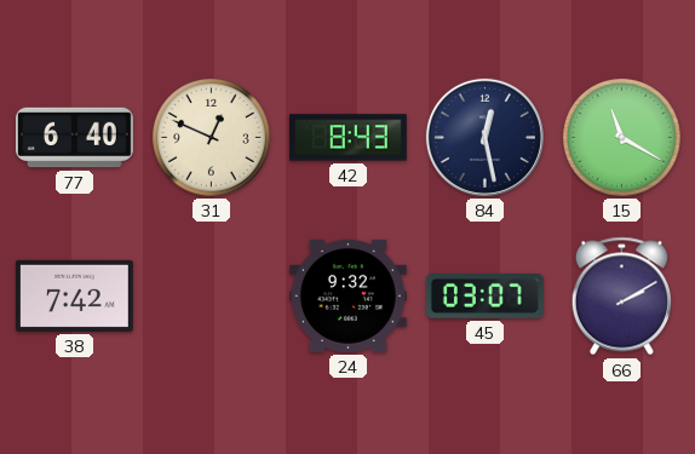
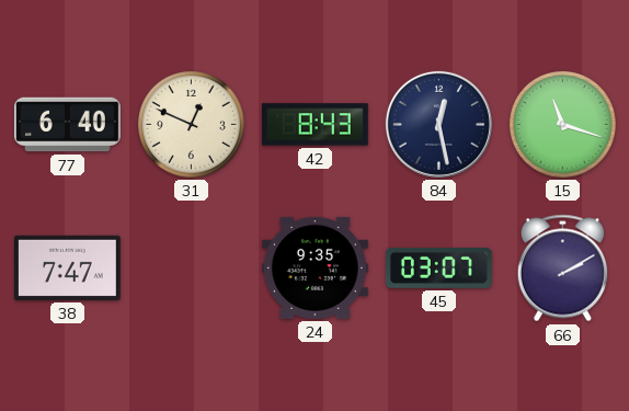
15: 11:20 -> 11:18 (562, 124)
38: 7:42 -> 7:47 (67, 267)
24: 9:32 -> 9:35 (314, 267)
